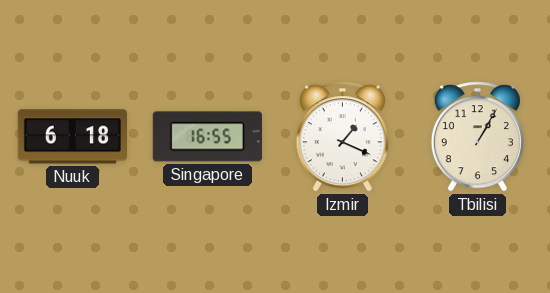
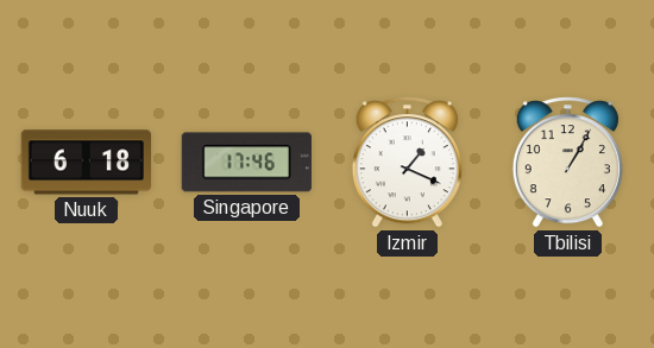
Singapore: 16:55 -> 17:46 (246, 163)
